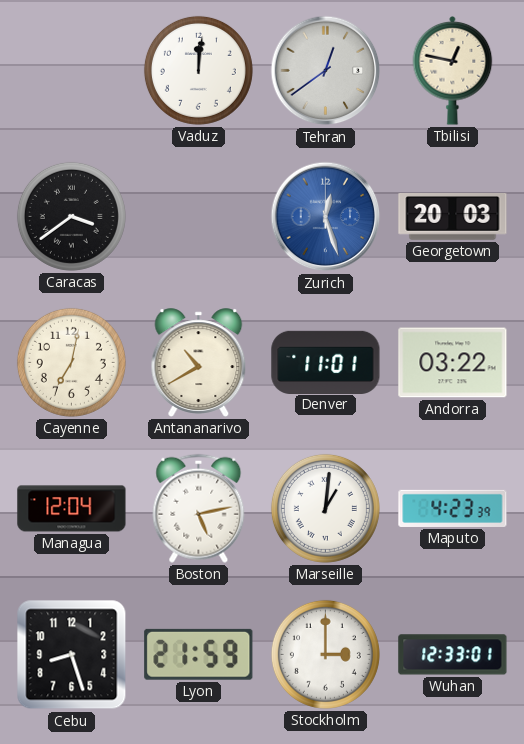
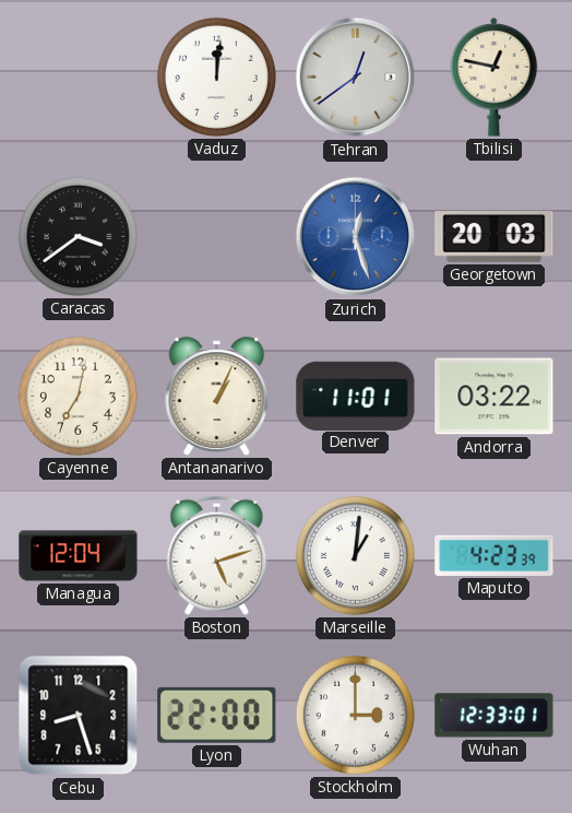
Antananarivo: 10:40 -> 1:04 (217, 397)
Boston: 5:13 -> 5:12 (217, 555)
Lyon: 21:59 -> 22:00 (217, 715)
